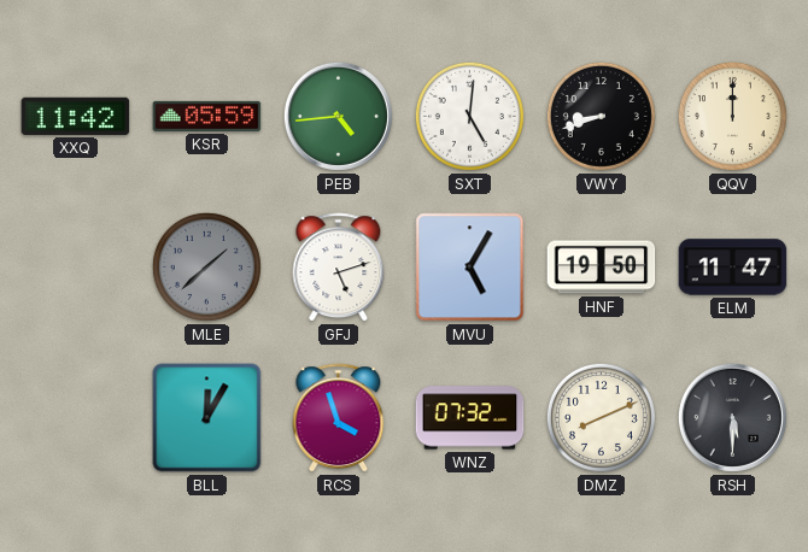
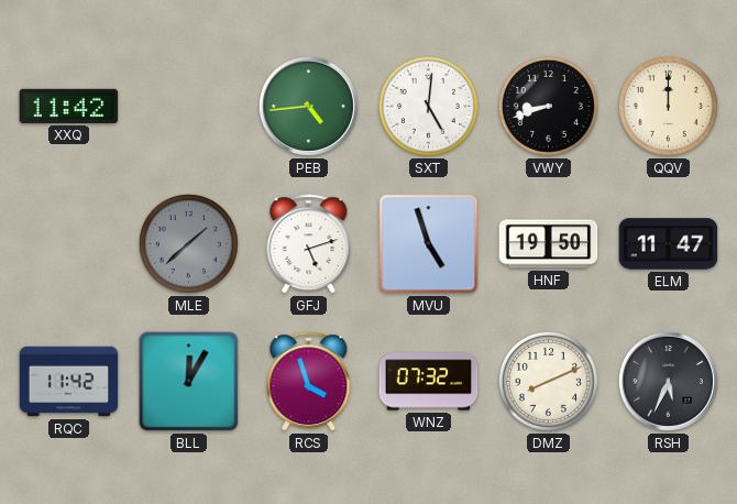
KSR: 05:59 -> none (207, 116)
MVU: 5:05 -> 4:57 (429, 244)
RQC: none -> 11:42 (69, 382)
RSH: 5:30 -> 5:34 (668, 381)
